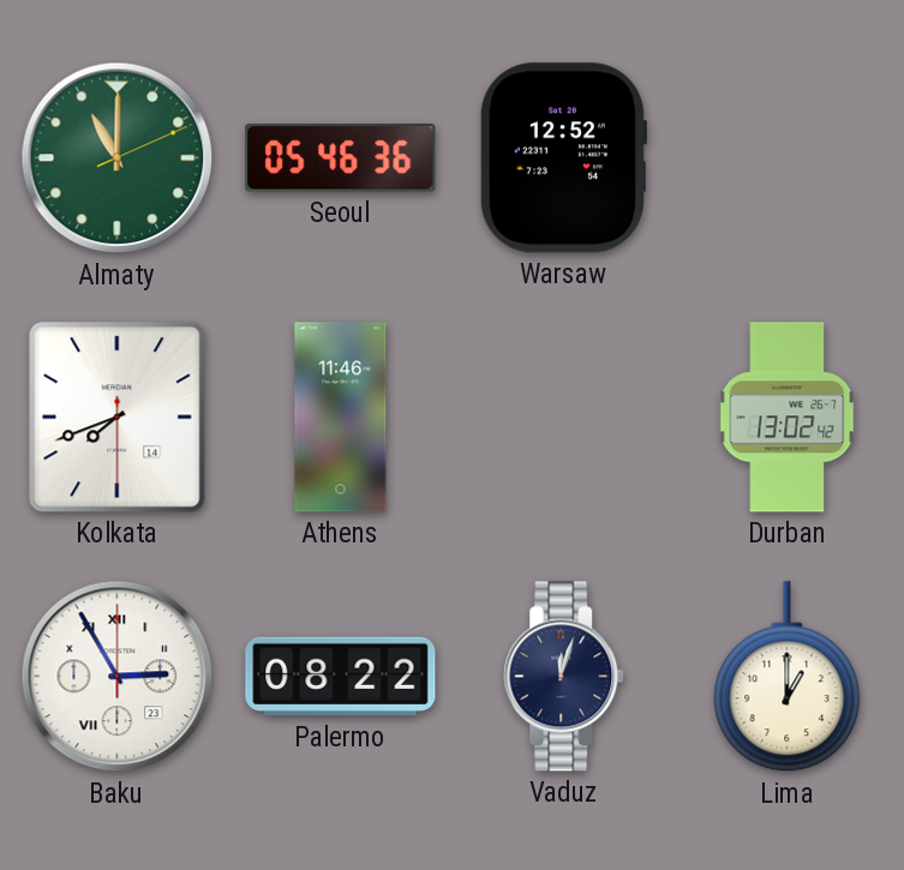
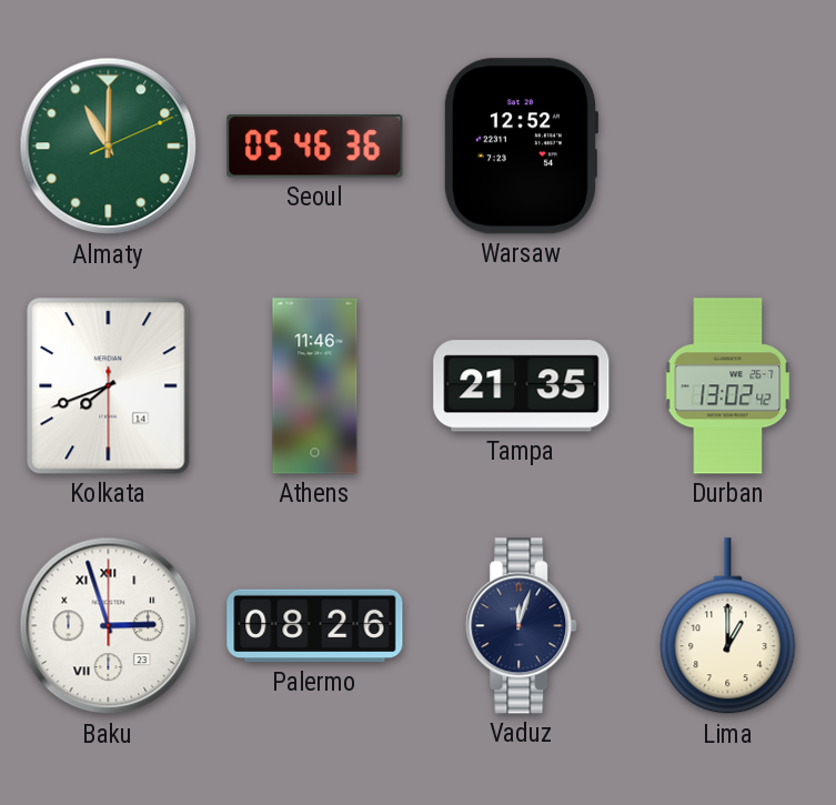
Tampa: none -> 21:35 (522, 386)
Baku: 2:55 -> 2:57 (109, 626)
Palermo: 08:22 -> 08:26 (315, 626)
